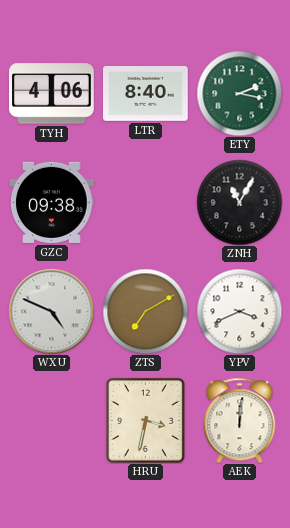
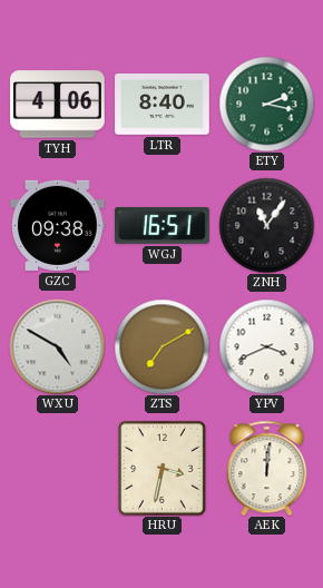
WGJ: none -> 16:51 (163, 225)
ZNH: 11:05 -> 11:06 (266, 225)
WXU: 4:49 -> 4:50 (57, 346)
